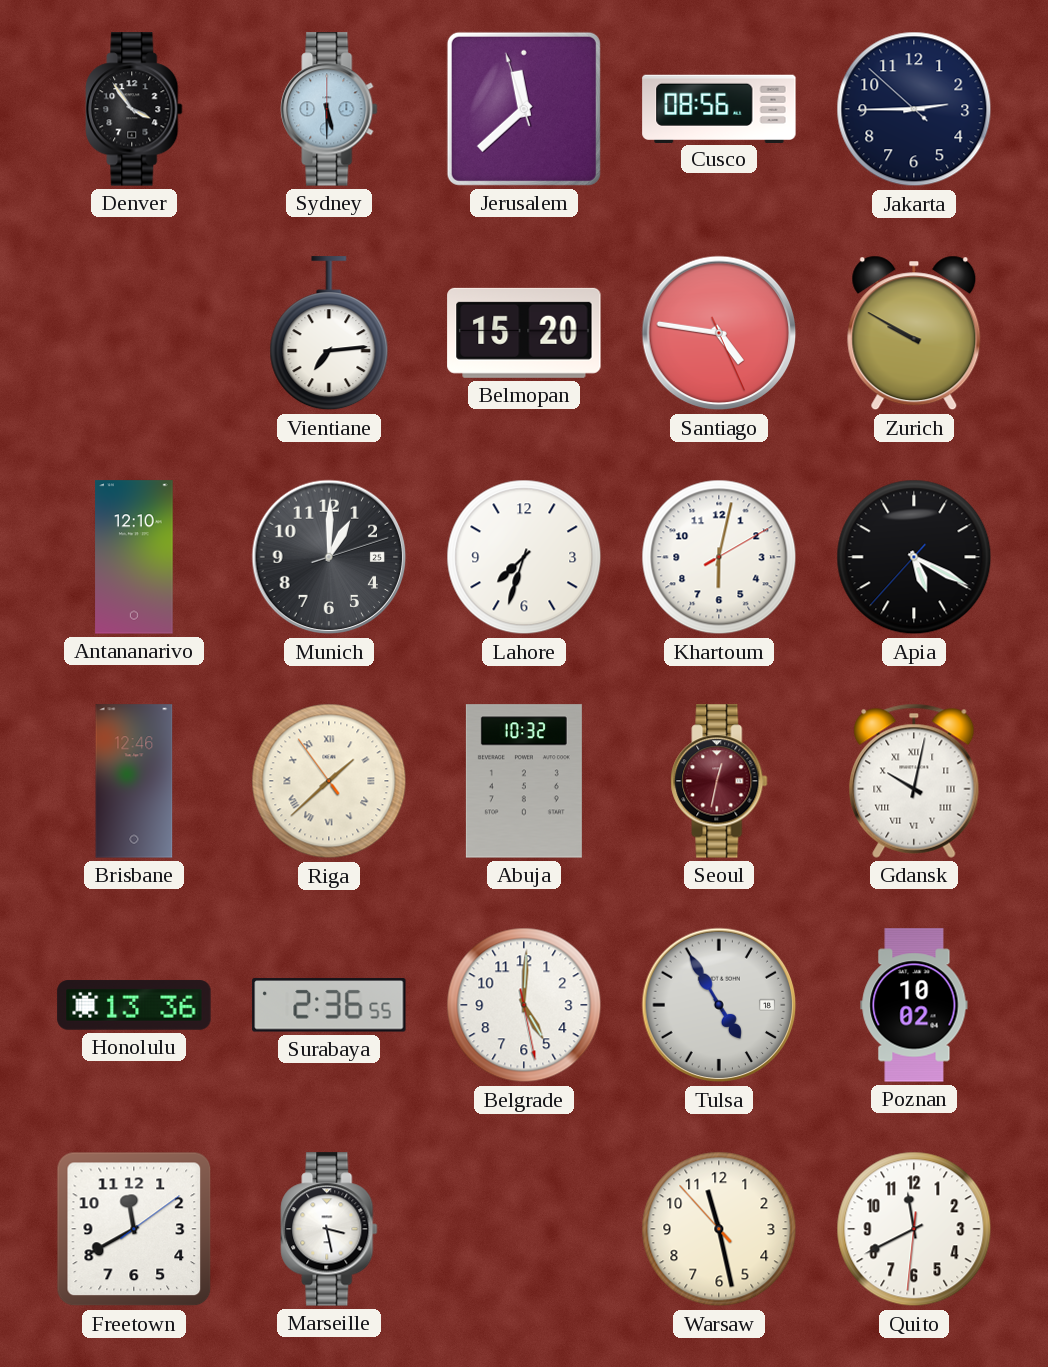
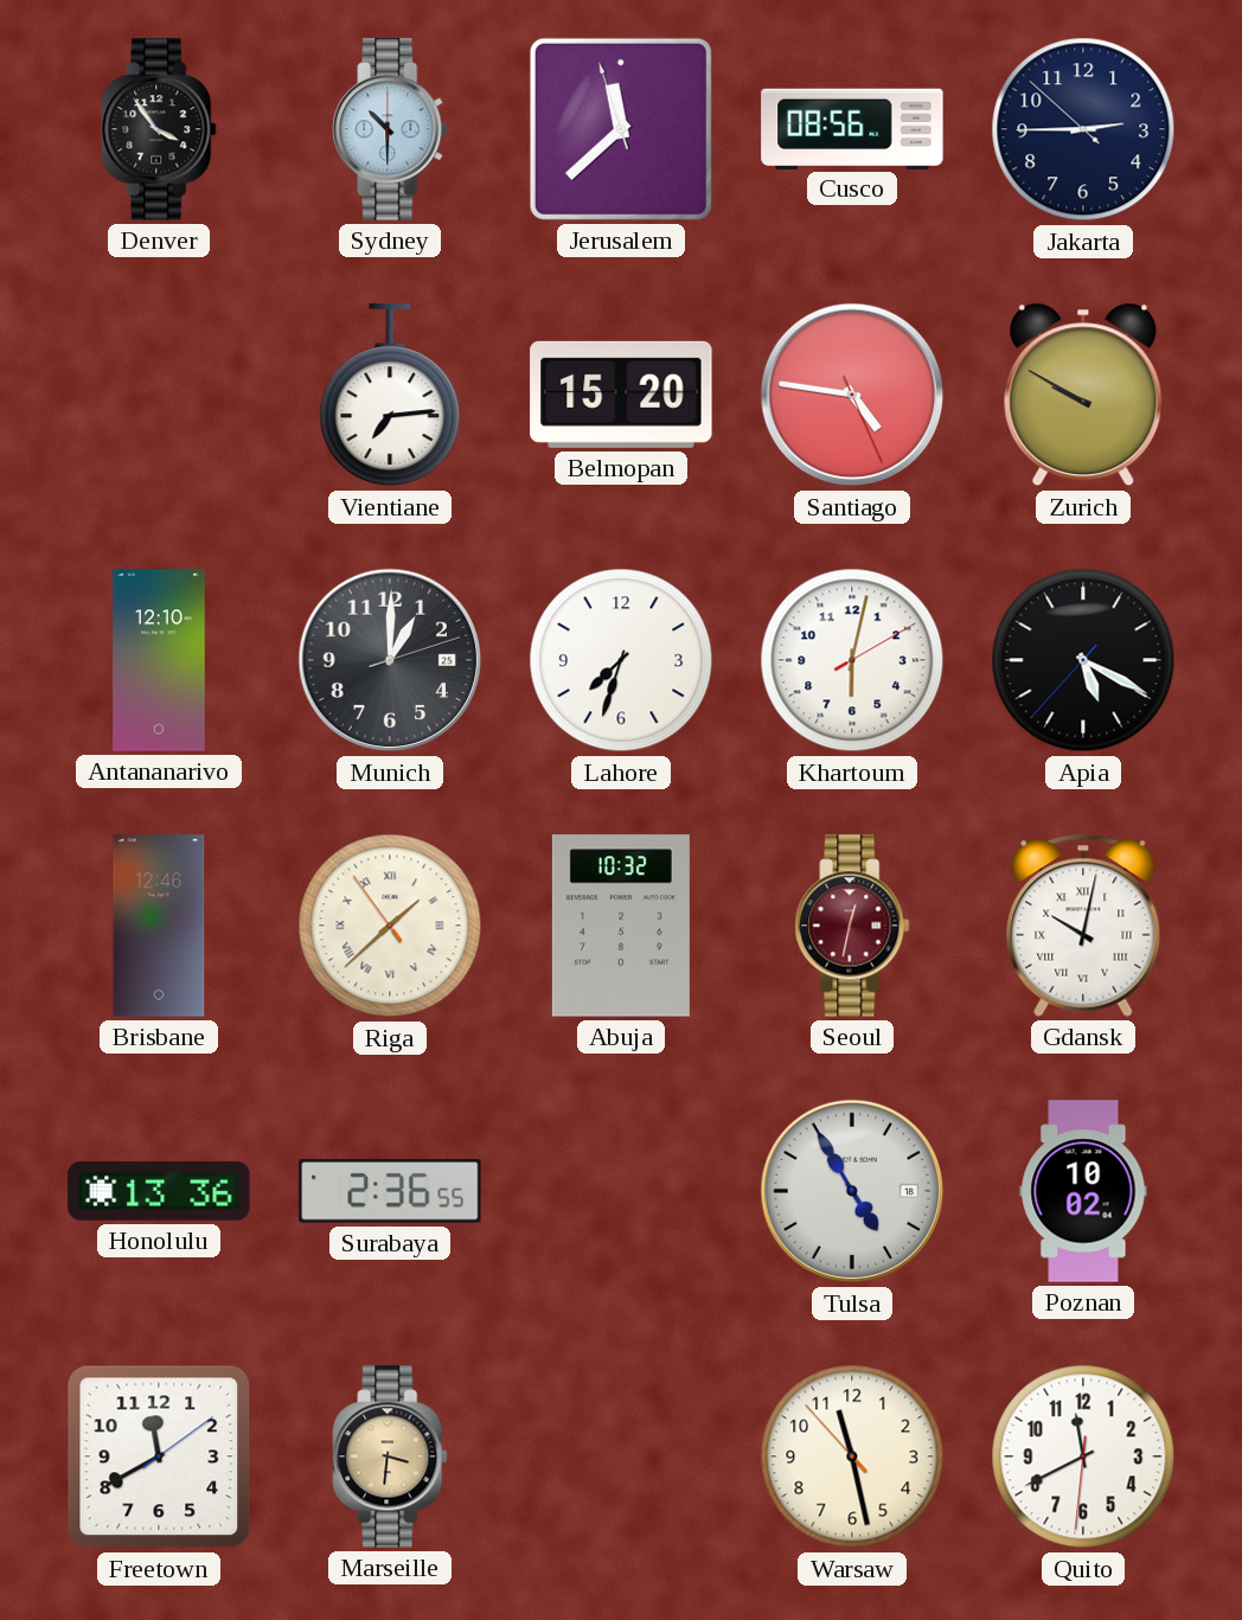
Sydney: 5:30 -> 10:30 (390, 129)
Belgrade: 5:00 -> none (524, 1005)
Marseille: 3:28 -> 3:31 (390, 1456)
Marseille dial: white -> champagne (390, 1456)
